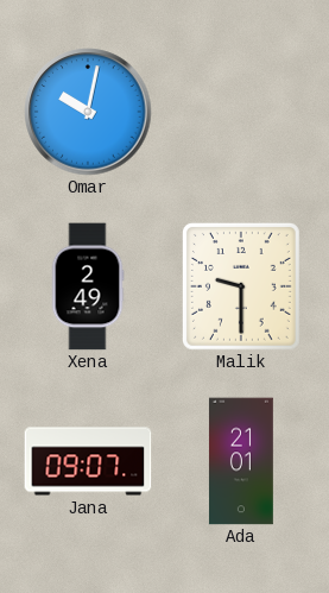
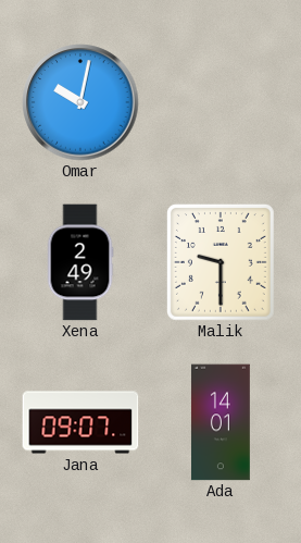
Ada: 21:01 -> 14:01 (221, 422)
